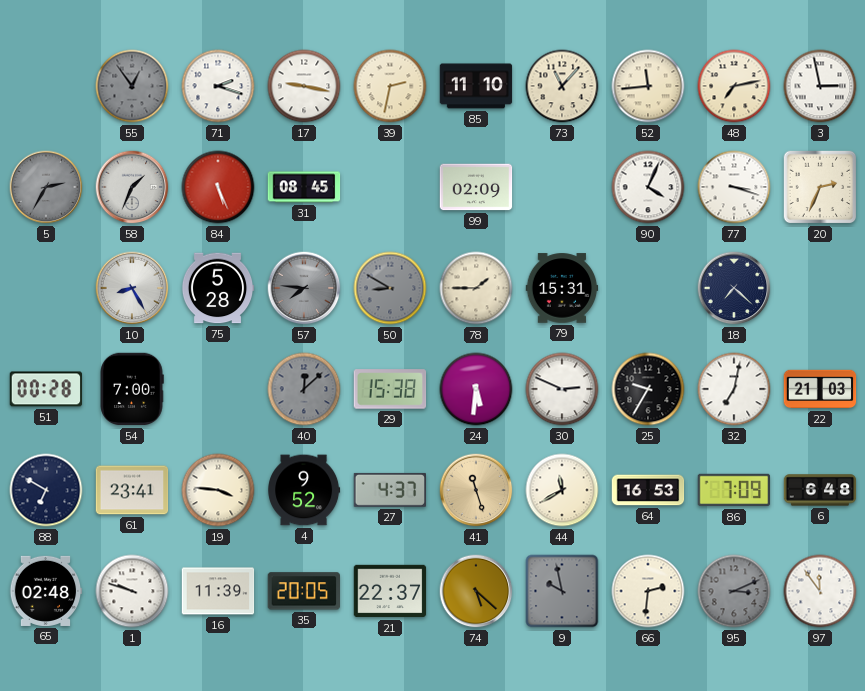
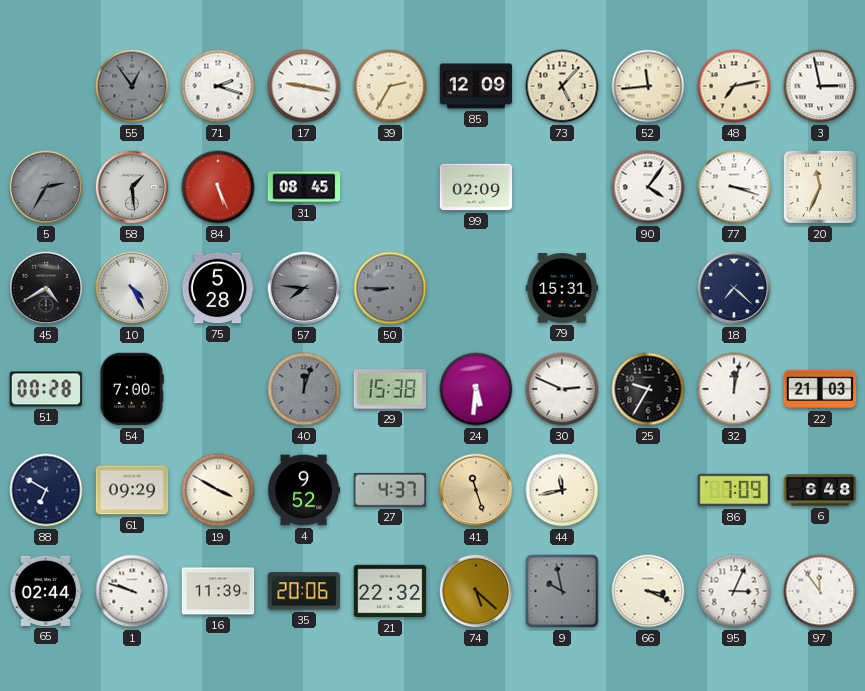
39: 2:32 -> 2:35 (390, 86)
85: 11:10 -> 12:09 (476, 86)
73: 11:07 -> 5:07 (562, 86)
58: 1:34 -> 1:29 (132, 187)
90: 4:04 -> 4:06 (648, 187)
20: 2:34 -> 11:34 (820, 187)
45: none -> 4:40 (46, 288)
10: 8:25 -> 4:25 (132, 288)
50: 8:50 -> 8:45 (390, 288)
78: 1:45 -> none (476, 288)
40: 12:08 -> 12:03 (304, 389)
32: 7:02 -> 12:02 (734, 389)
61: 23:41 -> 09:29 (132, 490)
19: 3:46 -> 3:50 (218, 490)
44: 11:40 -> 11:43 (562, 490)
64: 16:53 -> none (648, 490)
65: 02:48 -> 02:44 (46, 591)
35: 20:05 -> 20:06 (304, 591)
21: 22:37 -> 22:32 (390, 591)
66: 2:31 -> 3:19 (648, 591)
95: 3:11 -> 3:04 (734, 591)
95 dial: grey -> white (734, 591)
